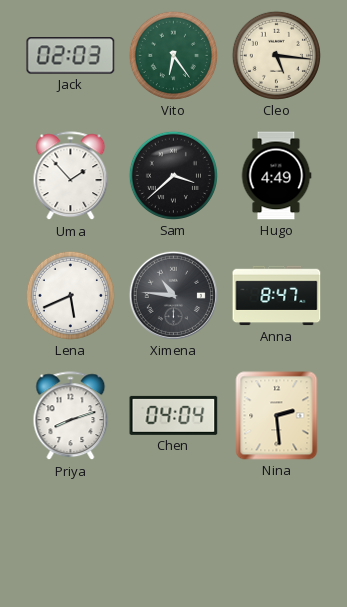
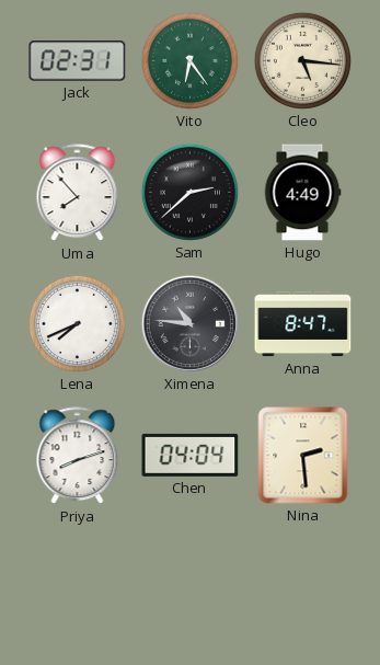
Jack: 02:03 -> 02:31 (78, 61)
Uma: 1:53 -> 7:53 (78, 193)
Sam: 3:38 -> 2:38 (189, 192)
Lena: 5:41 -> 7:41 (77, 323)
